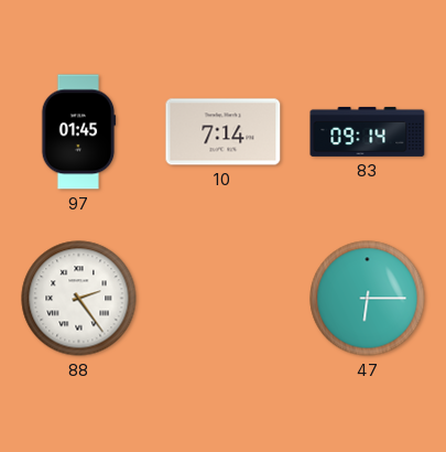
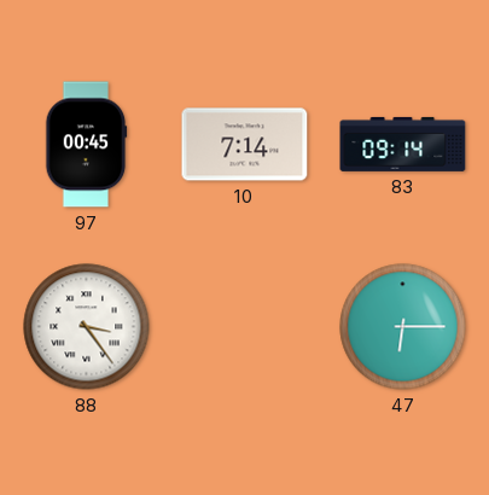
97: 01:45 -> 00:45 (86, 145)
88: 2:24 -> 3:24 (87, 327)
